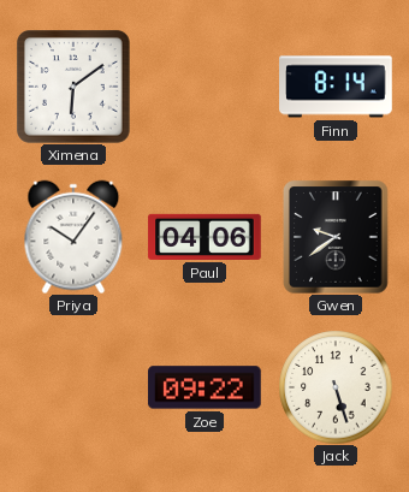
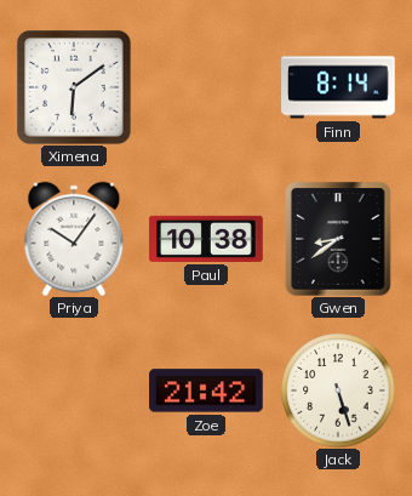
Paul: 04:06 -> 10:38 (206, 239)
Gwen: 9:39 -> 8:39 (338, 239)
Zoe: 09:22 -> 21:42 (206, 390)
